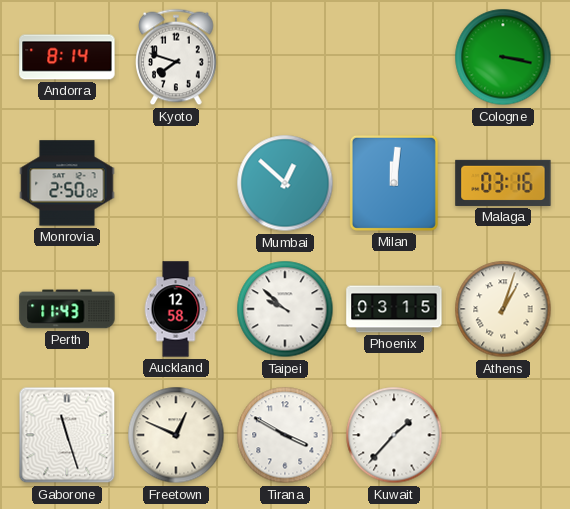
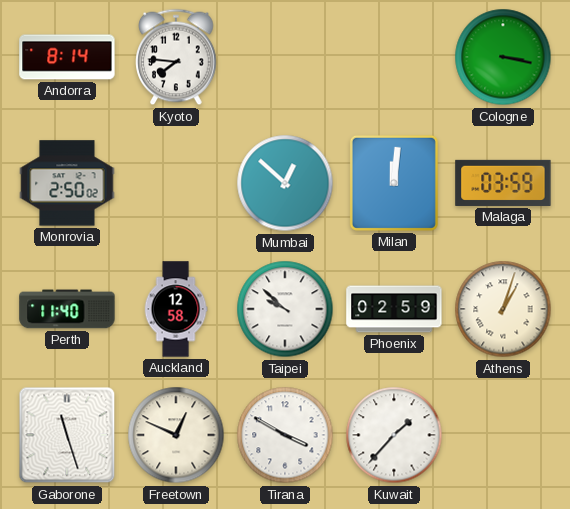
Kyoto: 7:48 -> 7:46 (176, 57)
Malaga: 03:16 -> 03:59 (503, 183)
Perth: 11:43 -> 11:40 (67, 309)
Phoenix: 03:15 -> 02:59 (394, 309)
